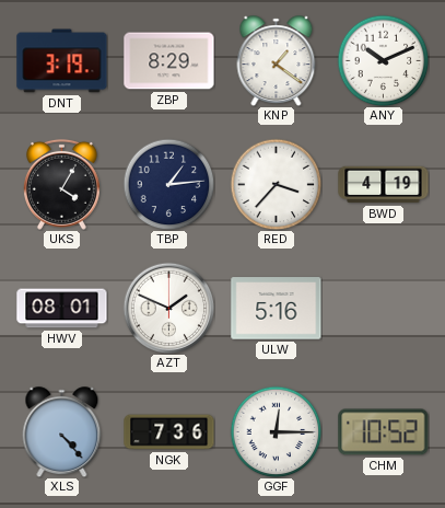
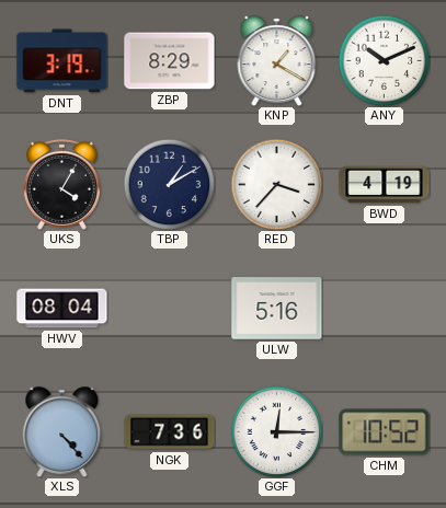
KNP: 1:21 -> 1:20 (277, 61)
TBP: 1:14 -> 1:10 (169, 184)
HWV: 08:01 -> 08:04 (62, 309)
AZT: 1:49 -> none (168, 308)
